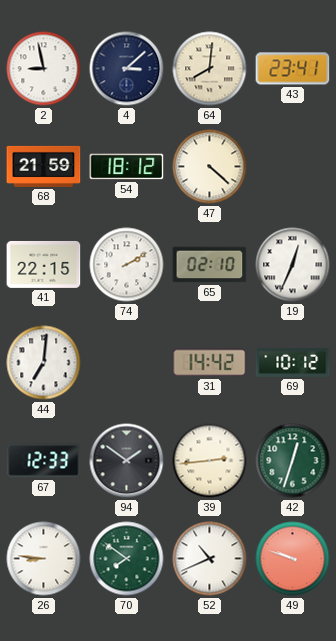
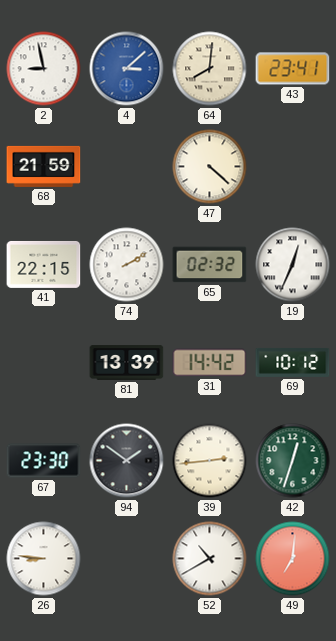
4 dial: navy -> blue (127, 69)
54: 18:12 -> none (127, 167)
65: 02:10 -> 02:32 (210, 265)
44: 7:01 -> none (44, 363)
81: none -> 13:39 (127, 363)
67: 12:33 -> 23:30 (44, 461)
70: 7:51 -> none (127, 559)
52: 10:41 -> 10:40 (210, 559)
49: 9:48 -> 7:01 (293, 559)
